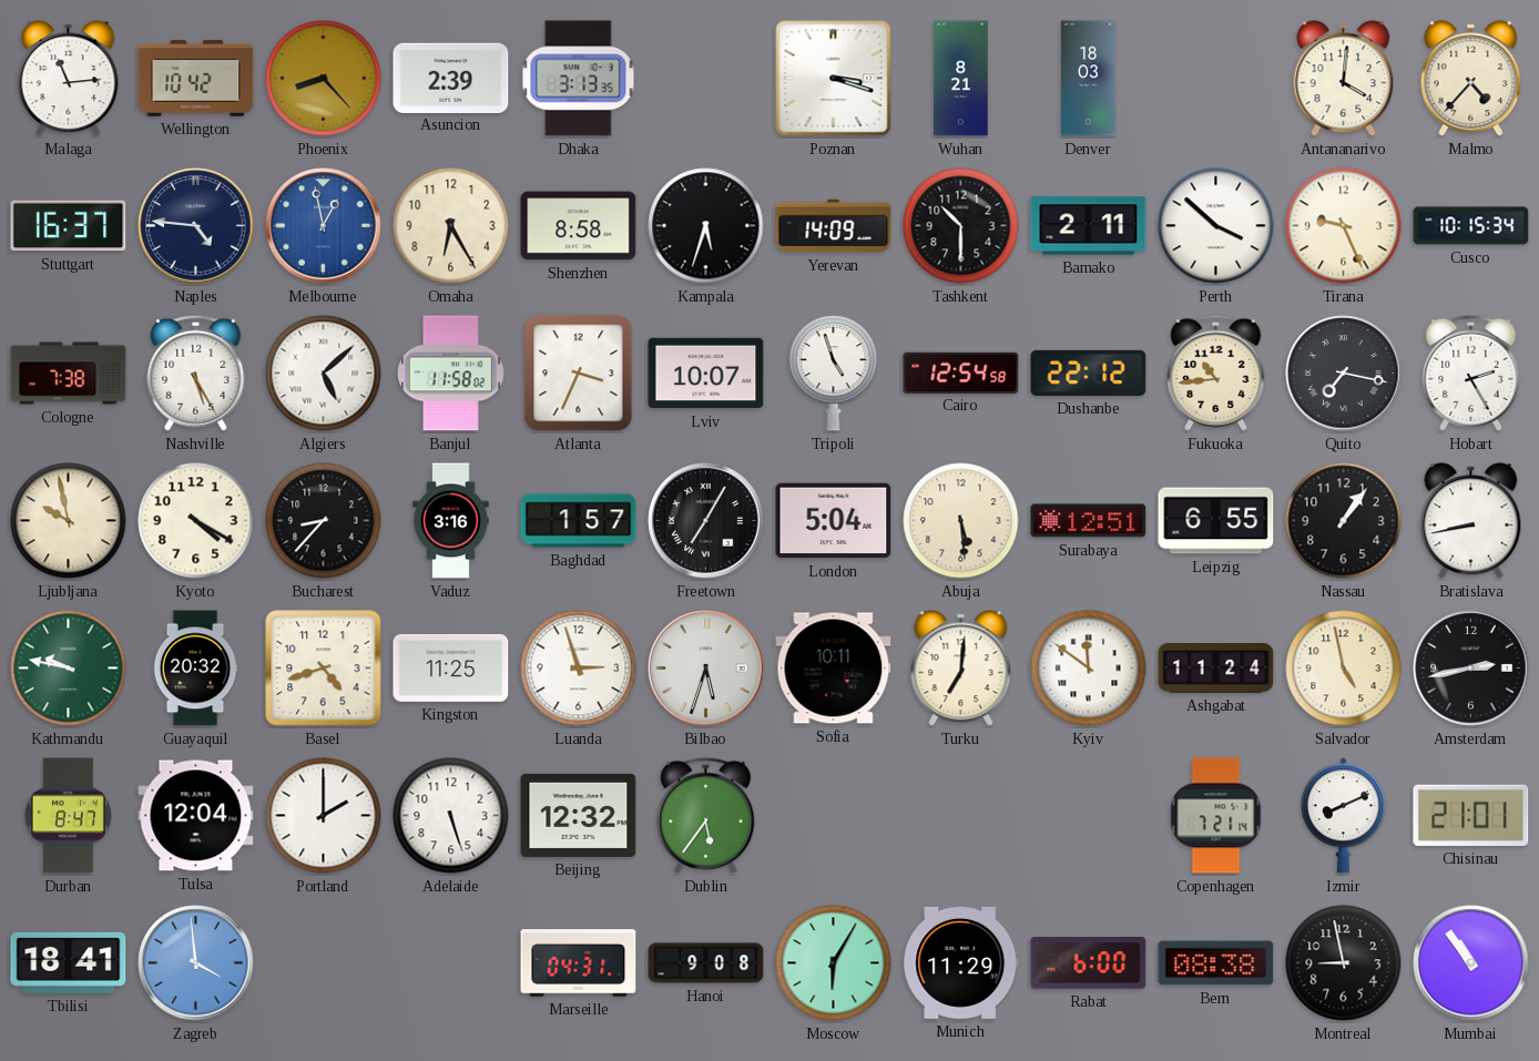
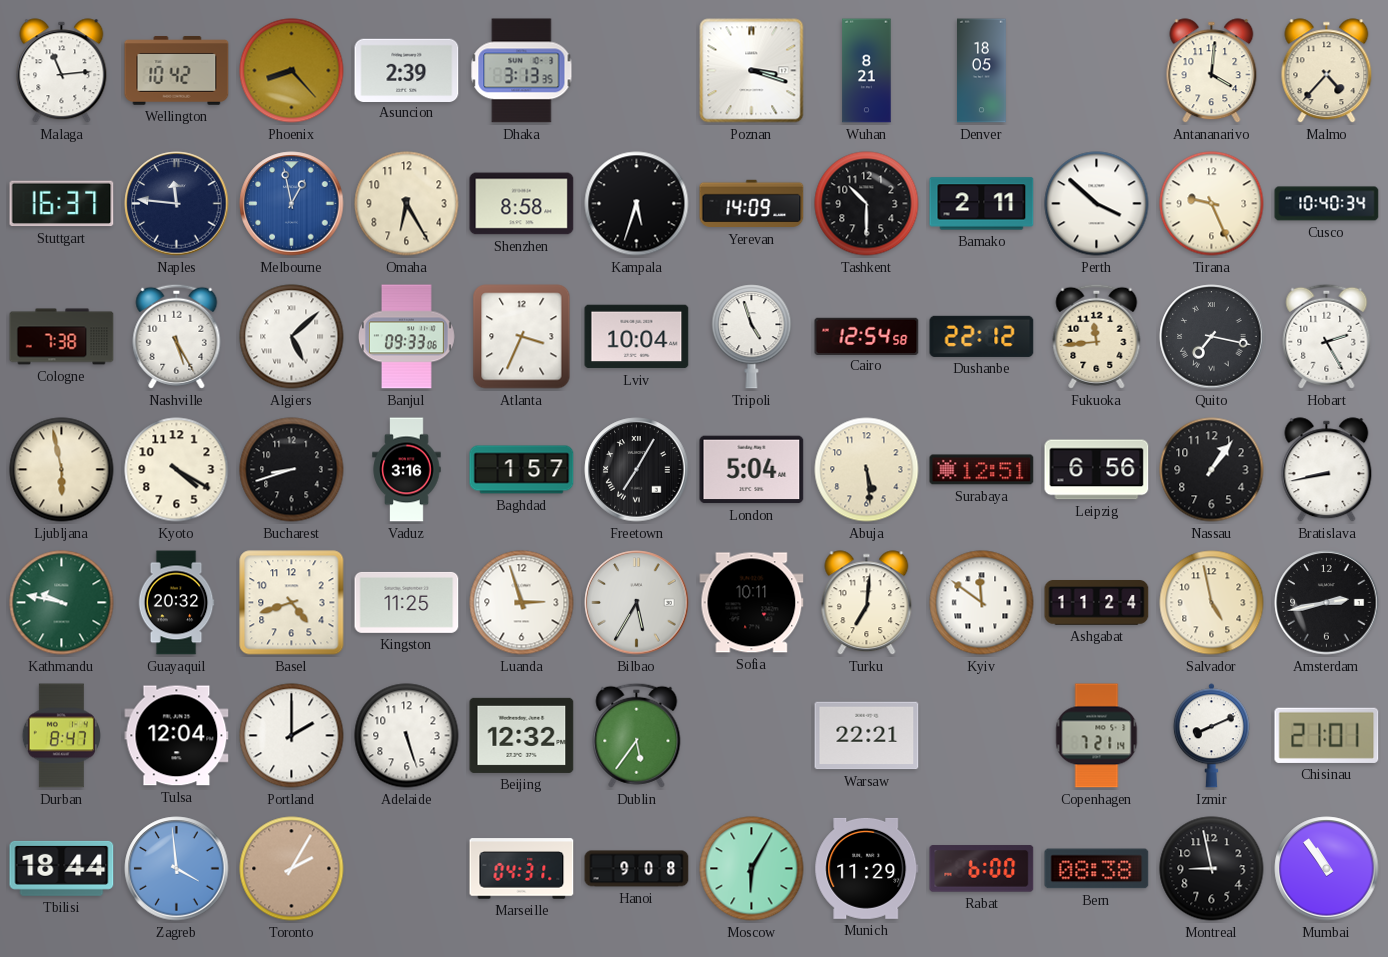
Denver: 18:03 -> 18:05 (982, 71)
Naples: 4:46 -> 11:46 (177, 204)
Cusco: 10:15 -> 10:40 (1327, 204)
Banjul: 11:58 -> 09:33 (406, 337)
Lviv: 10:07 -> 10:04 (637, 337)
Fukuoka: 10:44 -> 11:44 (1097, 336)
Ljubljana: 9:58 -> 5:58 (62, 470)
Bucharest: 8:37 -> 8:42 (292, 470)
Leipzig: 6:55 -> 6:56 (1097, 470)
Bilbao: 5:33 -> 5:35 (637, 603)
Warsaw: none -> 22:21 (867, 736)
Tbilisi: 18:41 -> 18:44 (62, 868)
Toronto: none -> 2:05 (292, 869)
